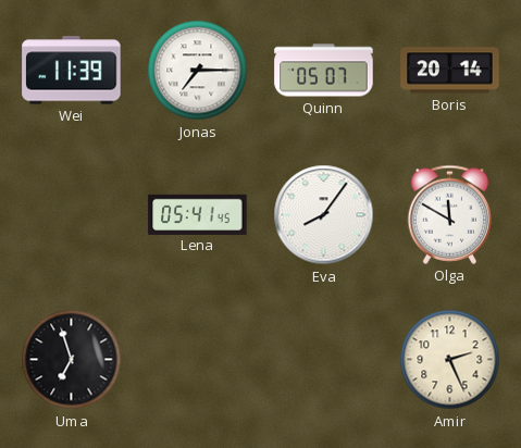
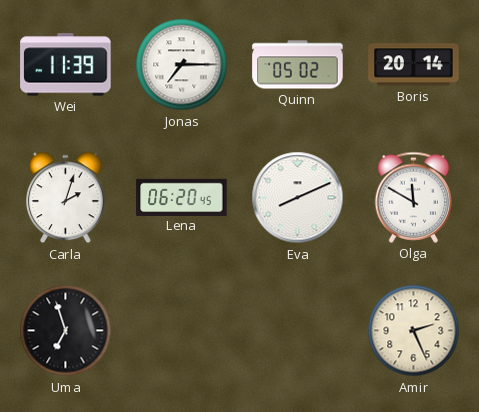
Quinn: 05:07 -> 05:02 (298, 65)
Carla: none -> 2:03 (66, 198)
Lena: 05:41 -> 06:20 (182, 197)
Eva: 8:06 -> 8:11 (298, 198)
